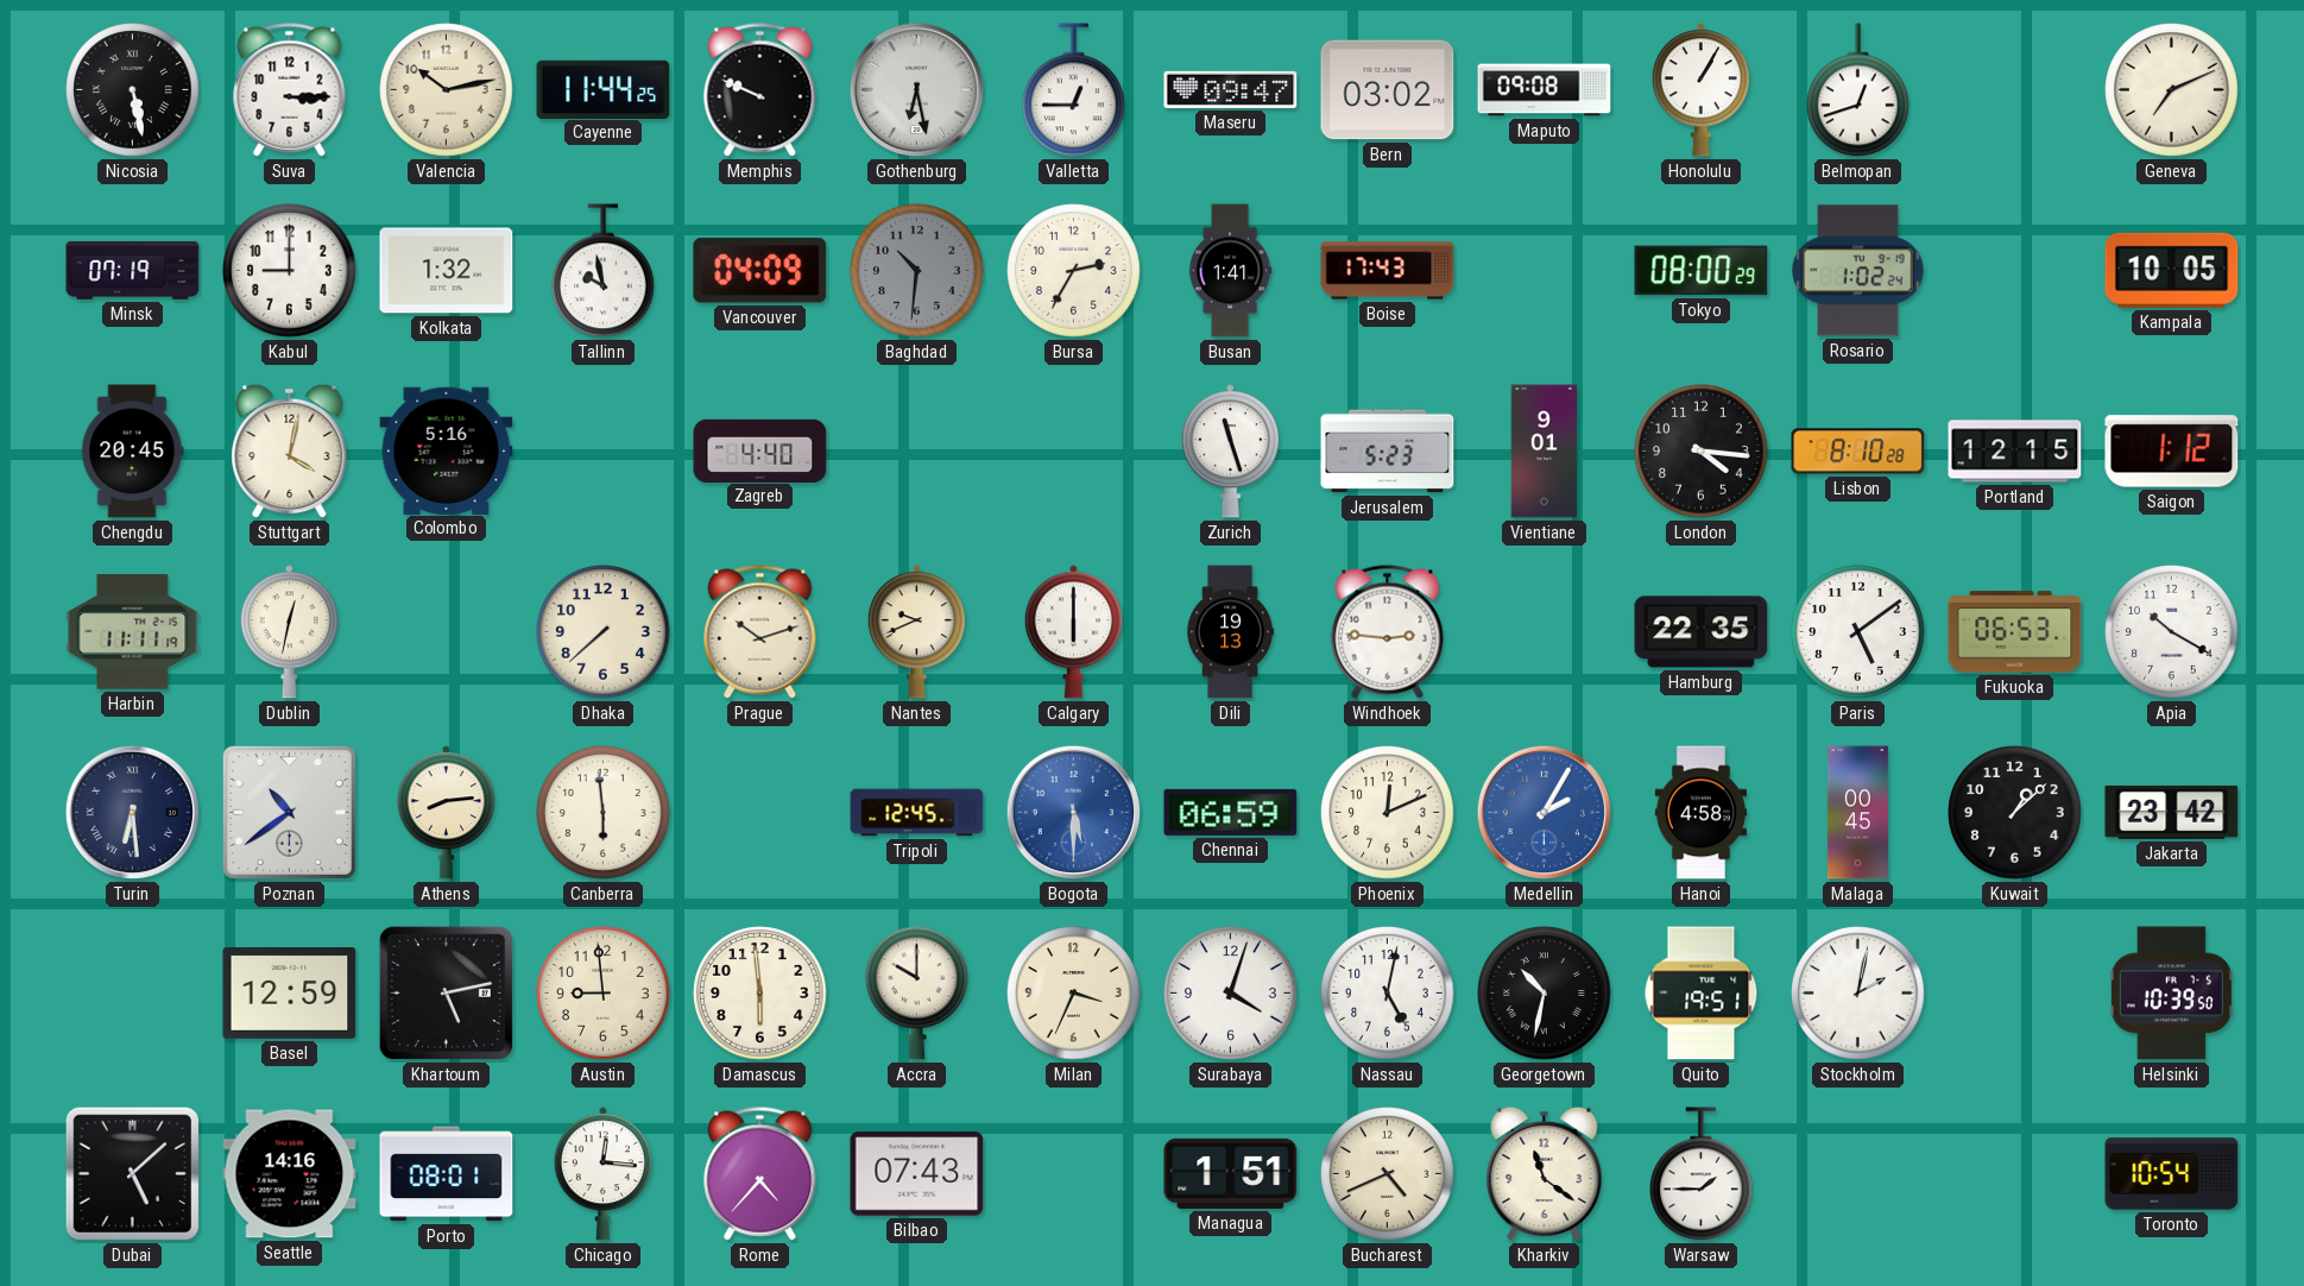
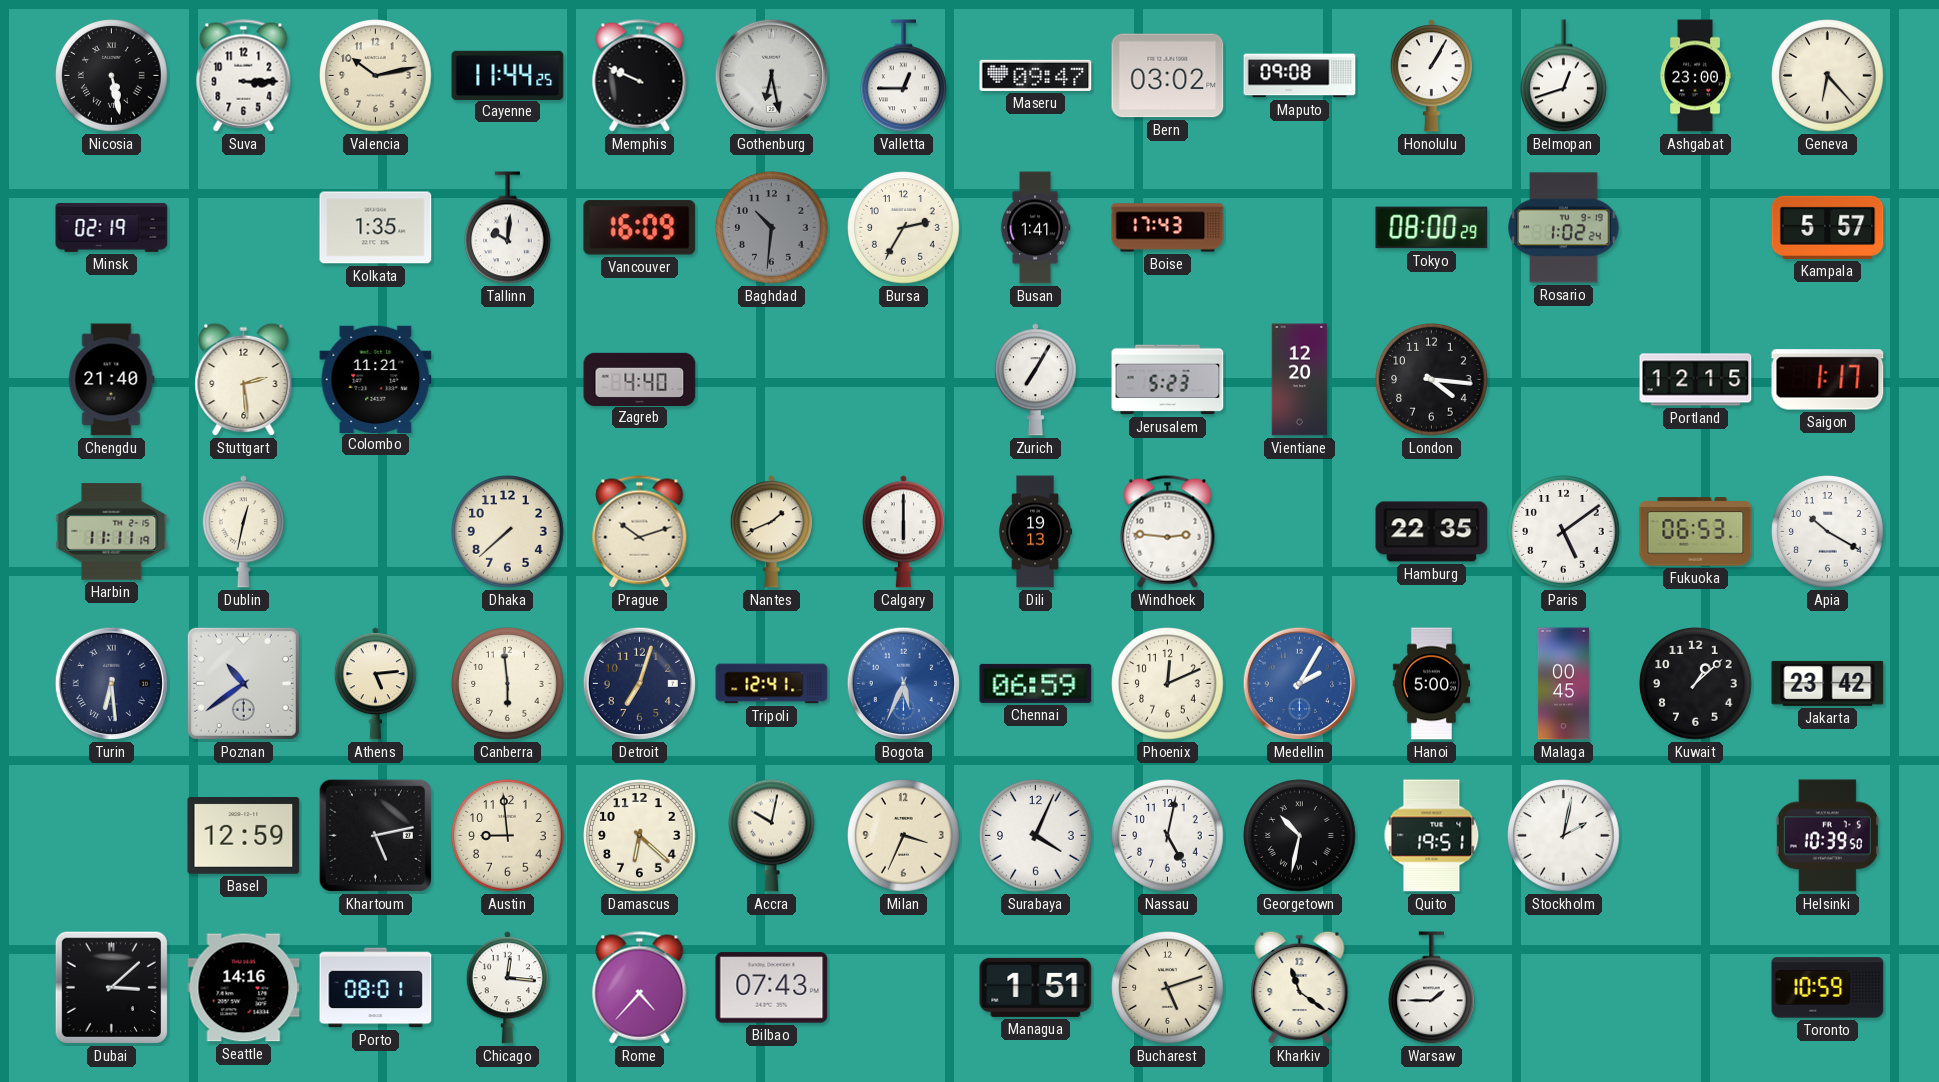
Ashgabat: none -> 23:00 (1695, 76)
Geneva: 7:11 -> 6:23 (1828, 76)
Minsk: 07:19 -> 02:19 (112, 227)
Kabul: 9:00 -> none (290, 271)
Kolkata: 1:32 -> 1:35 (376, 228)
Tallinn: 9:58 -> 10:01 (508, 228)
Vancouver: 04:09 -> 16:09 (640, 228)
Kampala: 10:05 -> 5:57 (1828, 227)
Chengdu: 20:45 -> 21:40 (111, 380)
Stuttgart: 4:02 -> 2:29 (244, 380)
Colombo: 5:16 -> 11:21 (376, 379)
Zurich: 11:27 -> 7:05 (1035, 380)
Vientiane: 9:01 -> 12:20 (1300, 380)
Lisbon: 8:10 -> none (1858, 452)
Saigon: 1:12 -> 1:17 (1828, 380)
Nantes: 9:41 -> 1:41 (771, 532)
Athens: 8:14 -> 5:14 (375, 684)
Detroit: none -> 7:03 (639, 683)
Tripoli: 12:45 -> 12:41 (772, 684)
Bogota: 5:30 -> 5:34 (903, 683)
Hanoi: 4:58 -> 5:00 (1431, 684)
Damascus: 5:59 -> 6:22 (640, 836)
Accra: 10:00 -> 10:02 (772, 835)
Surabaya: 4:03 -> 4:04 (1036, 836)
Dubai: 5:08 -> 3:08 (111, 987)
Bucharest: 4:41 -> 5:12 (1168, 988)
Toronto: 10:54 -> 10:59 (1828, 988)
